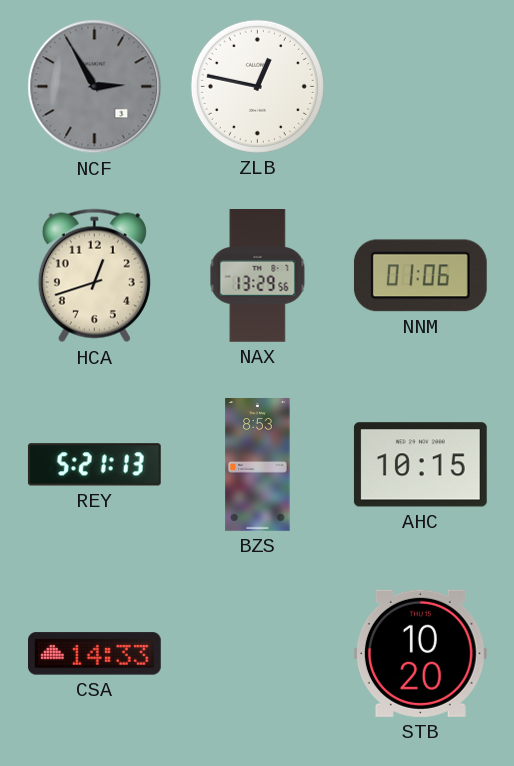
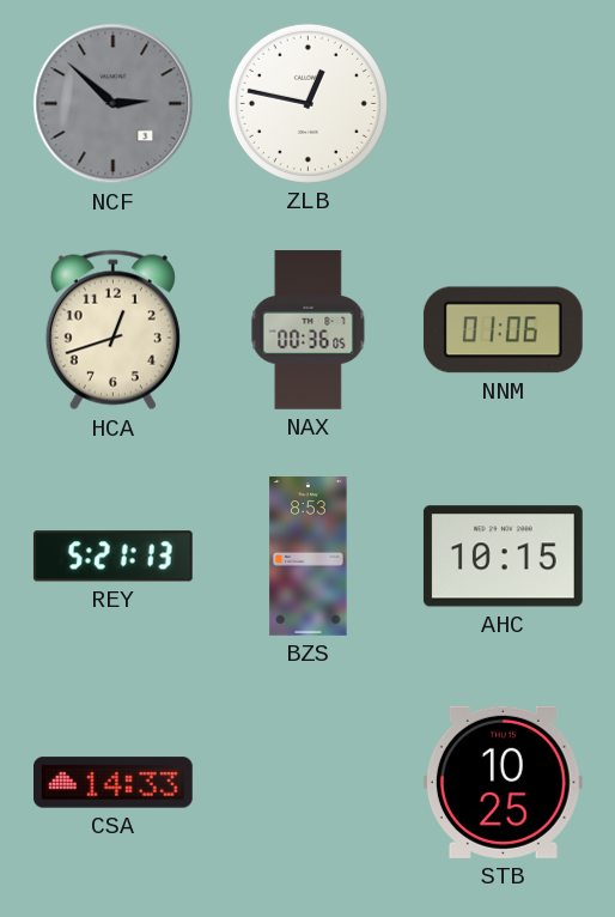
NCF: 2:55 -> 2:52 (114, 104)
NAX: 13:29 -> 00:36 (309, 330)
STB: 10:20 -> 10:25 (503, 782)
